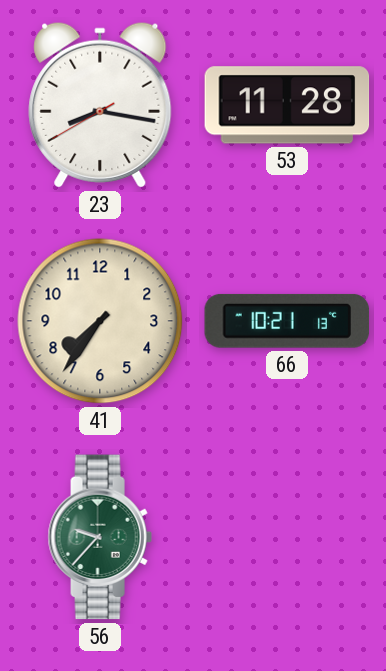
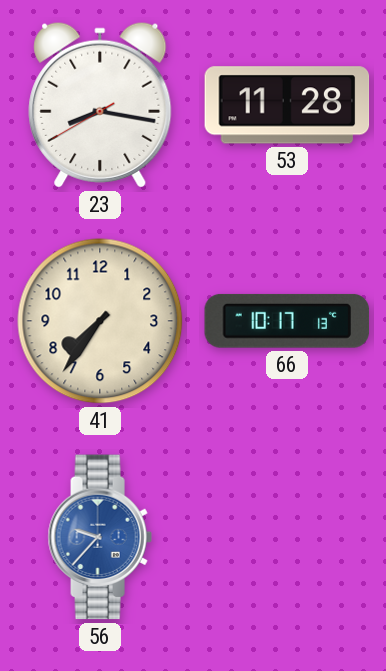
66: 10:21 -> 10:17 (287, 321)
56 dial: green -> blue (100, 537)
